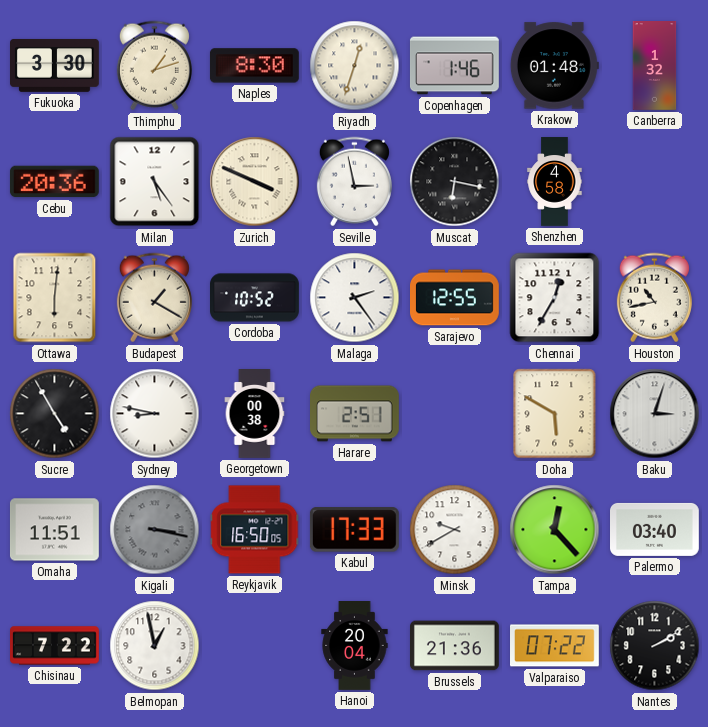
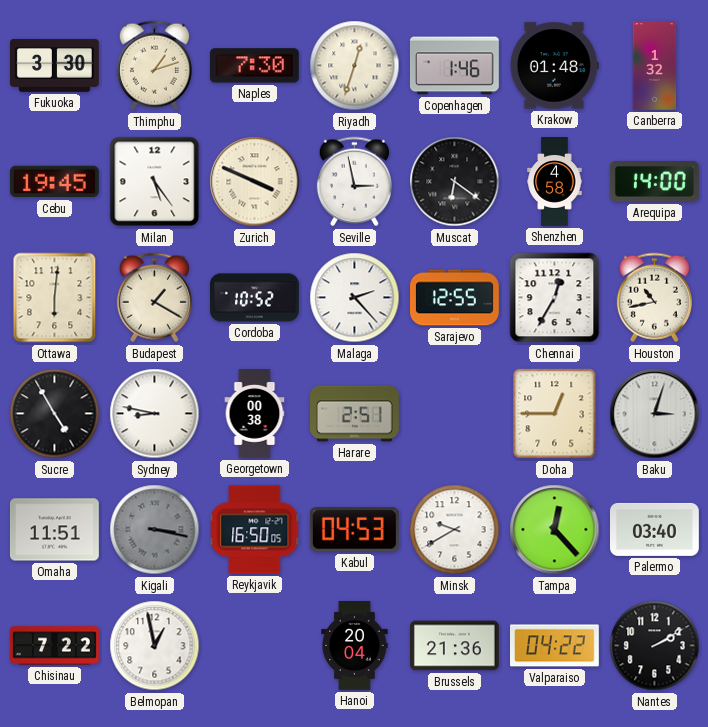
Naples: 8:30 -> 7:30 (254, 66)
Cebu: 20:36 -> 19:45 (54, 182)
Muscat: 6:17 -> 6:21 (455, 182)
Arequipa: none -> 14:00 (654, 182)
Malaga: 2:24 -> 2:23 (355, 298)
Doha: 5:50 -> 12:45 (555, 414)
Kabul: 17:33 -> 04:53 (354, 530)
Valparaiso: 07:22 -> 04:22 (555, 646)
